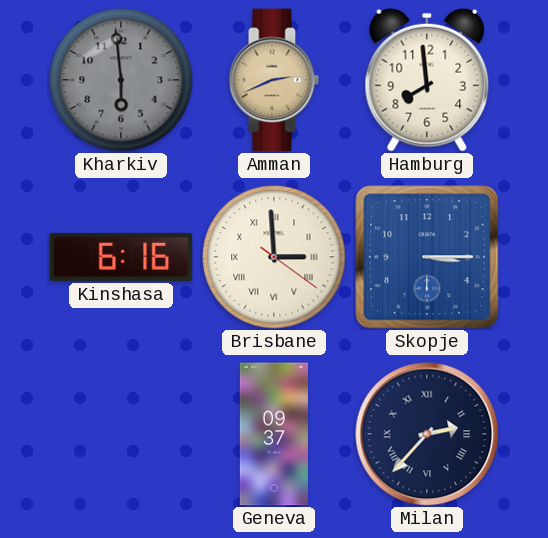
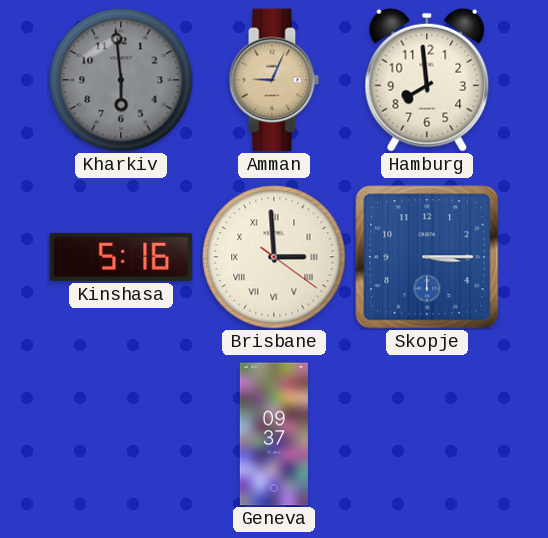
Amman: 2:41 -> 9:04 (274, 80)
Kinshasa: 6:16 -> 5:16 (121, 257)
Milan: 2:37 -> none (427, 434)
